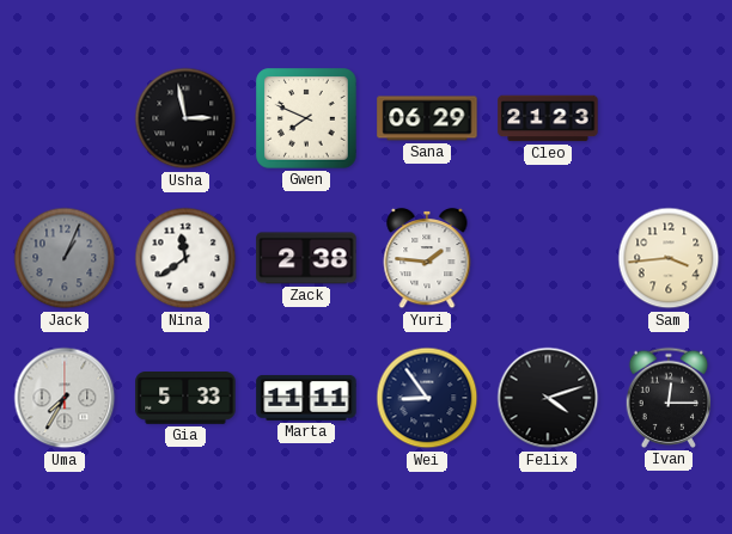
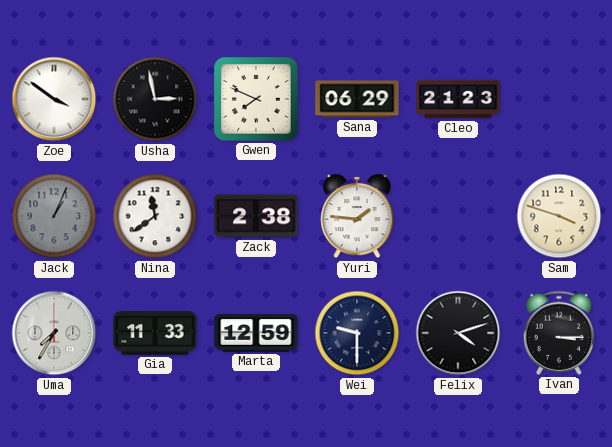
Zoe: none -> 3:51 (54, 99)
Sam: 3:44 -> 3:48 (559, 216)
Gia: 5:33 -> 11:33 (155, 334)
Marta: 11:11 -> 12:59 (256, 333)
Wei: 8:54 -> 9:30 (357, 333)
Ivan: 12:15 -> 3:15 (558, 333)
